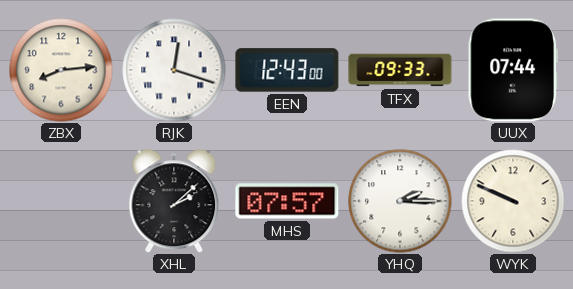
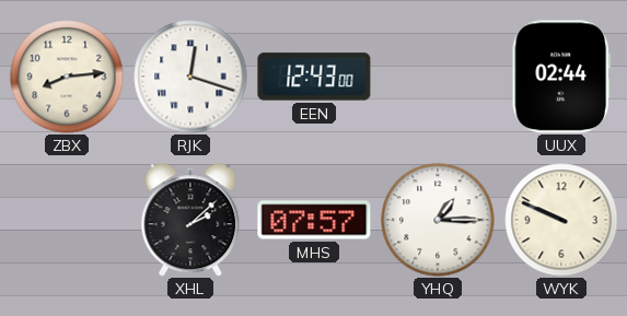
TFX: 09:33 -> none (400, 70)
UUX: 07:44 -> 02:44 (560, 77)
YHQ: 2:15 -> 1:15 (438, 220)
